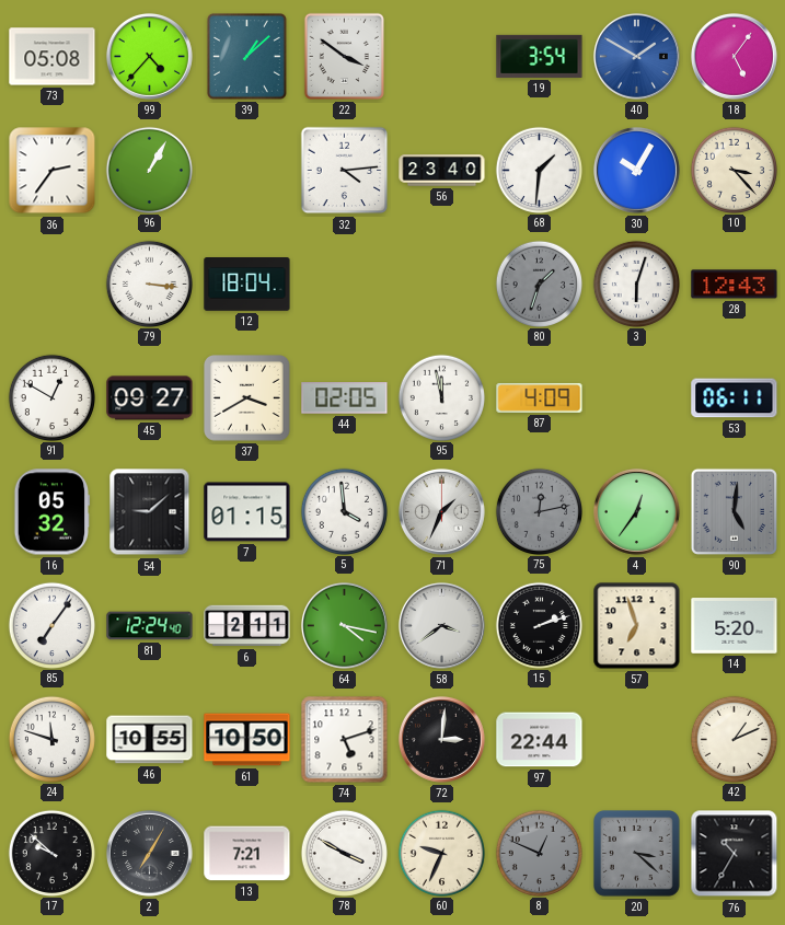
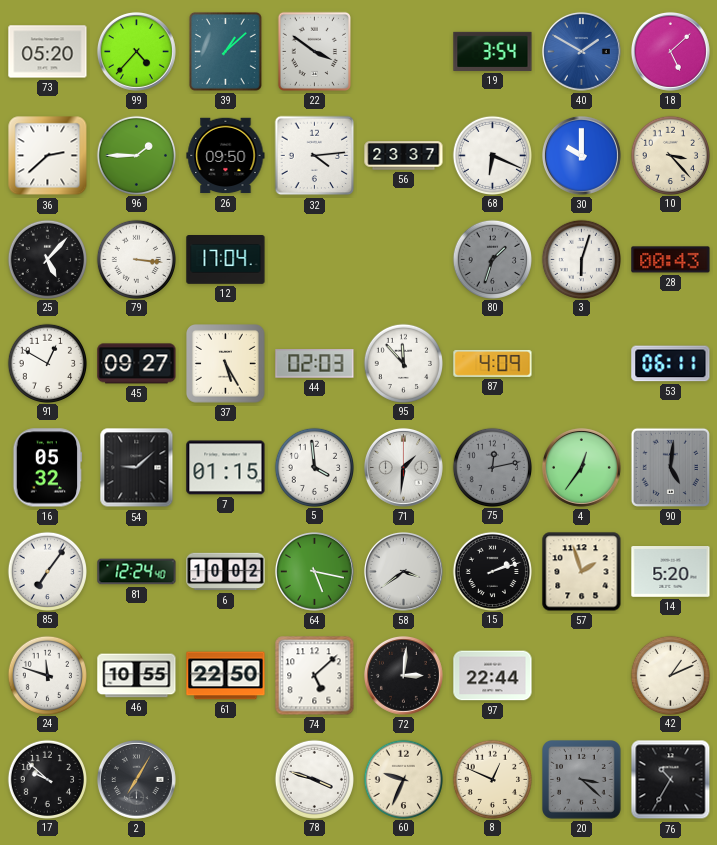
73: 05:08 -> 05:20 (48, 52)
18: 5:06 -> 5:08 (670, 51)
36: 2:36 -> 2:38 (48, 156)
96: 1:05 -> 1:45 (136, 155)
26: none -> 09:50 (226, 156)
56: 23:40 -> 23:37 (404, 156)
68: 1:31 -> 6:19 (492, 155)
30: 10:05 -> 10:00 (581, 155)
25: none -> 5:07 (47, 259)
12: 18:04 -> 17:04 (226, 260)
28: 12:43 -> 00:43 (671, 260)
37: 3:40 -> 5:25 (226, 364)
44: 02:05 -> 02:03 (315, 364)
95: 11:58 -> 11:53 (403, 363)
71: 1:34 -> 1:31 (403, 467)
6: 2:11 -> 10:02 (226, 572)
64: 4:17 -> 5:17 (314, 571)
57: 6:57 -> 1:57 (582, 572)
61: 10:50 -> 22:50 (226, 676)
74: 5:12 -> 5:08 (315, 676)
13: 7:21 -> none (247, 854)
78: 3:50 -> 3:48 (314, 779)
8 dial: grey -> cream (492, 779)
